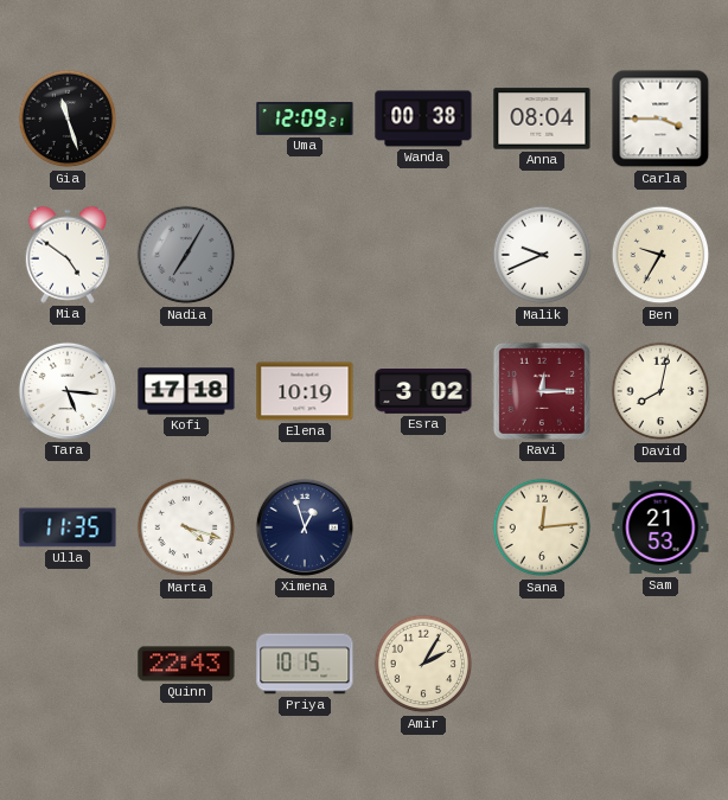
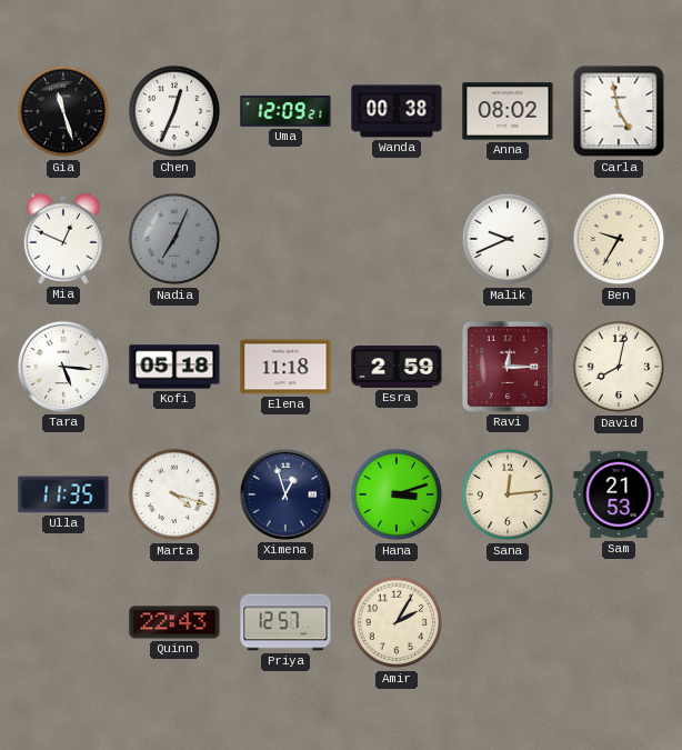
Chen: none -> 12:34 (174, 111)
Anna: 08:04 -> 08:02 (508, 111)
Carla: 3:45 -> 4:58 (619, 111)
Mia: 4:51 -> 12:49 (63, 239)
Nadia: 7:05 -> 7:04 (174, 239)
Kofi: 17:18 -> 05:18 (174, 367)
Elena: 10:19 -> 11:18 (285, 367)
Esra: 3:02 -> 2:59 (397, 368)
Hana: none -> 3:12 (397, 494)
Priya: 10:15 -> 12:57 (285, 622)
